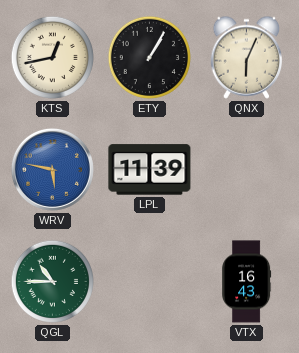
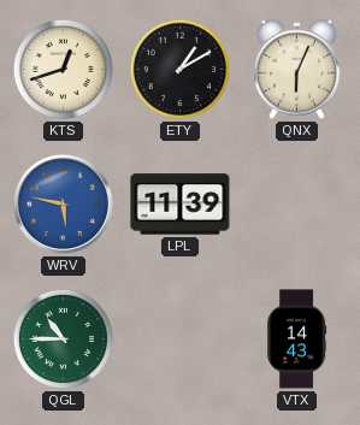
KTS: 12:43 -> 12:42 (63, 69)
ETY: 1:05 -> 1:10 (179, 69)
VTX: 16:43 -> 14:43 (297, 340)
